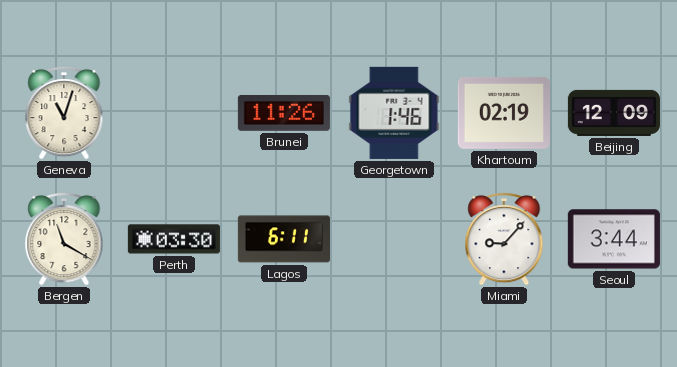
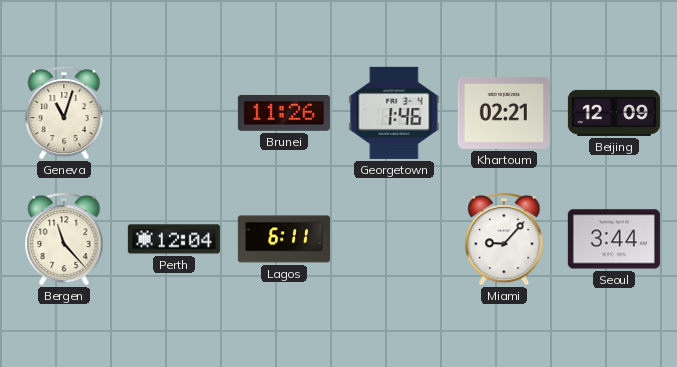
Khartoum: 02:19 -> 02:21 (504, 113)
Bergen: 11:20 -> 11:23 (64, 239)
Perth: 03:30 -> 12:04 (174, 239)
